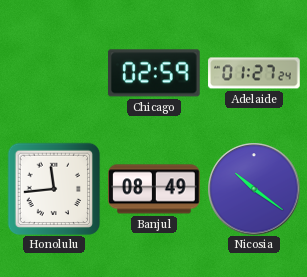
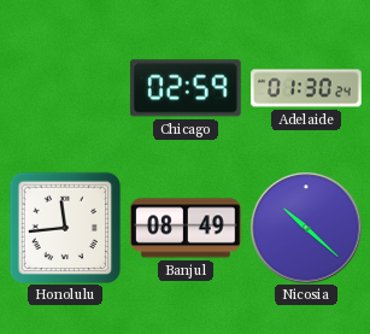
Adelaide: 01:27 -> 01:30 (306, 88)
Nicosia: 10:21 -> 10:22 (306, 228)
